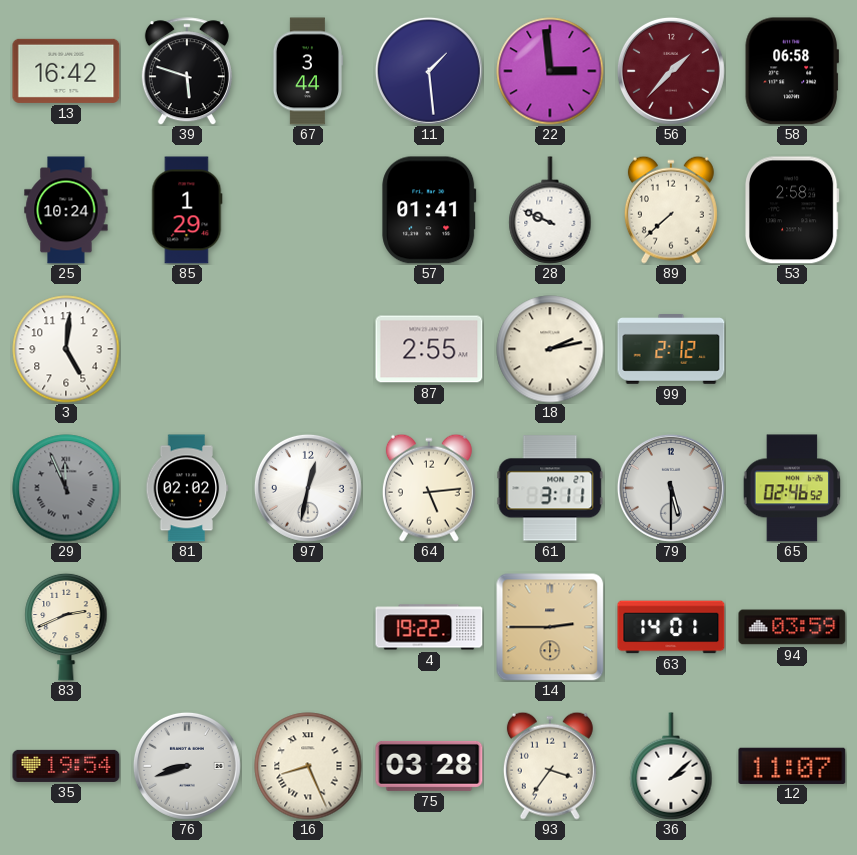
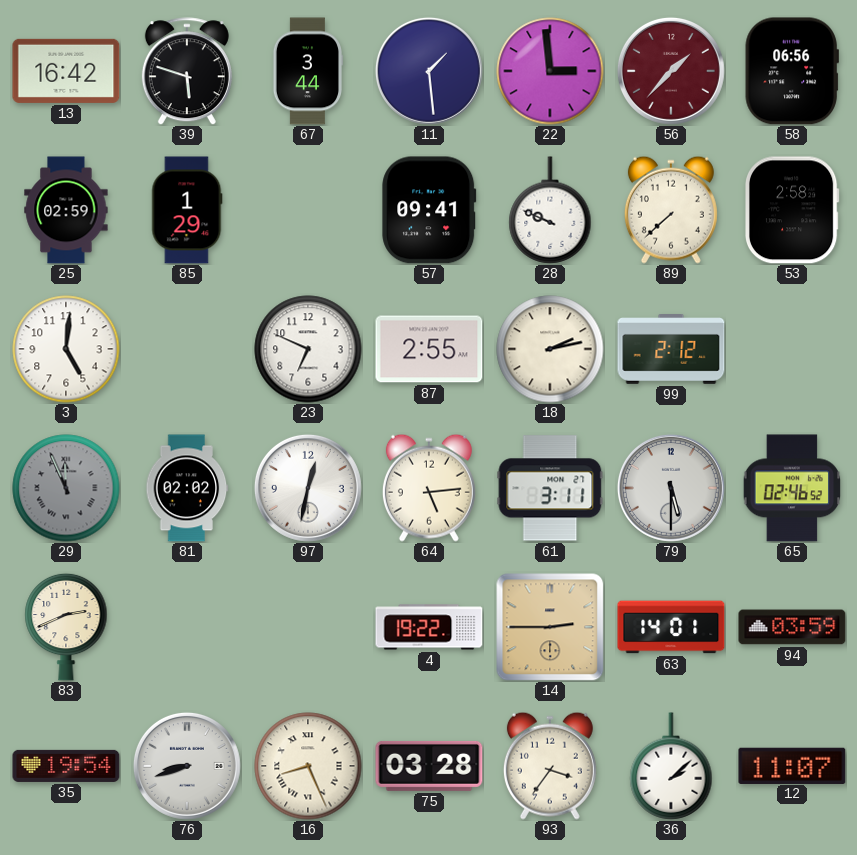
58: 06:58 -> 06:56 (792, 71)
25: 10:24 -> 02:59 (66, 210)
57: 01:41 -> 09:41 (429, 210)
23: none -> 6:49 (308, 349)
